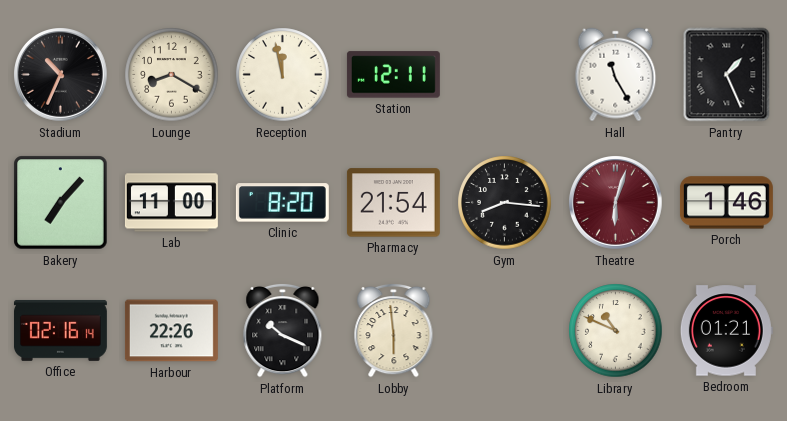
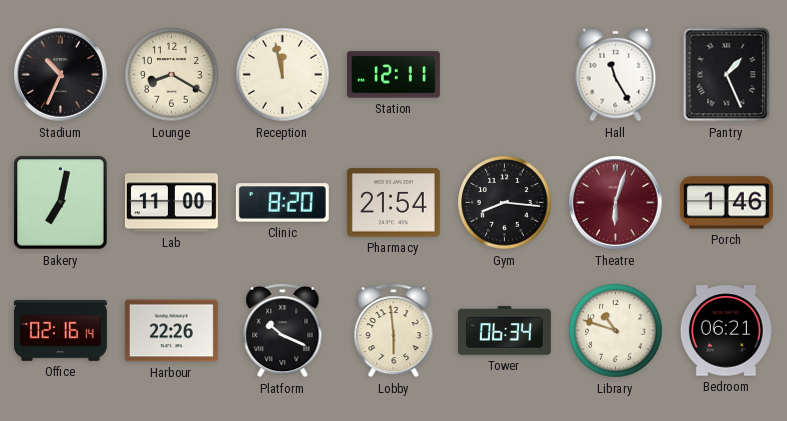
Bakery: 7:07 -> 7:02 (61, 203)
Tower: none -> 06:34 (504, 331)
Library: 10:49 -> 10:48 (616, 331)
Bedroom: 01:21 -> 06:21 (726, 331)
